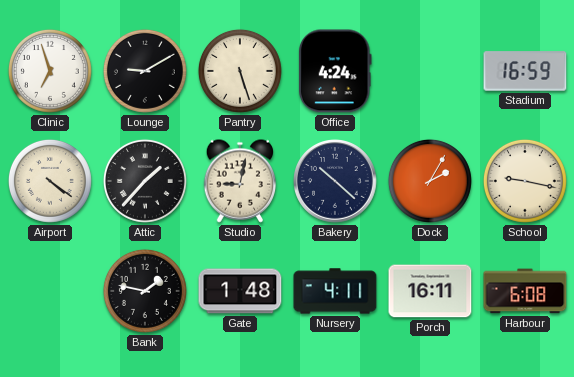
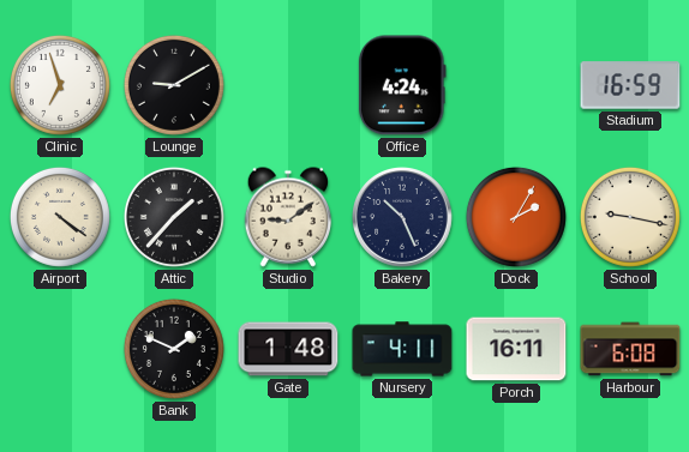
Pantry: 5:27 -> none (240, 71)
Studio: 9:02 -> 9:09 (288, 217)
Bakery: 10:22 -> 10:26 (403, 218)
Bank: 1:47 -> 1:49 (174, 349)
